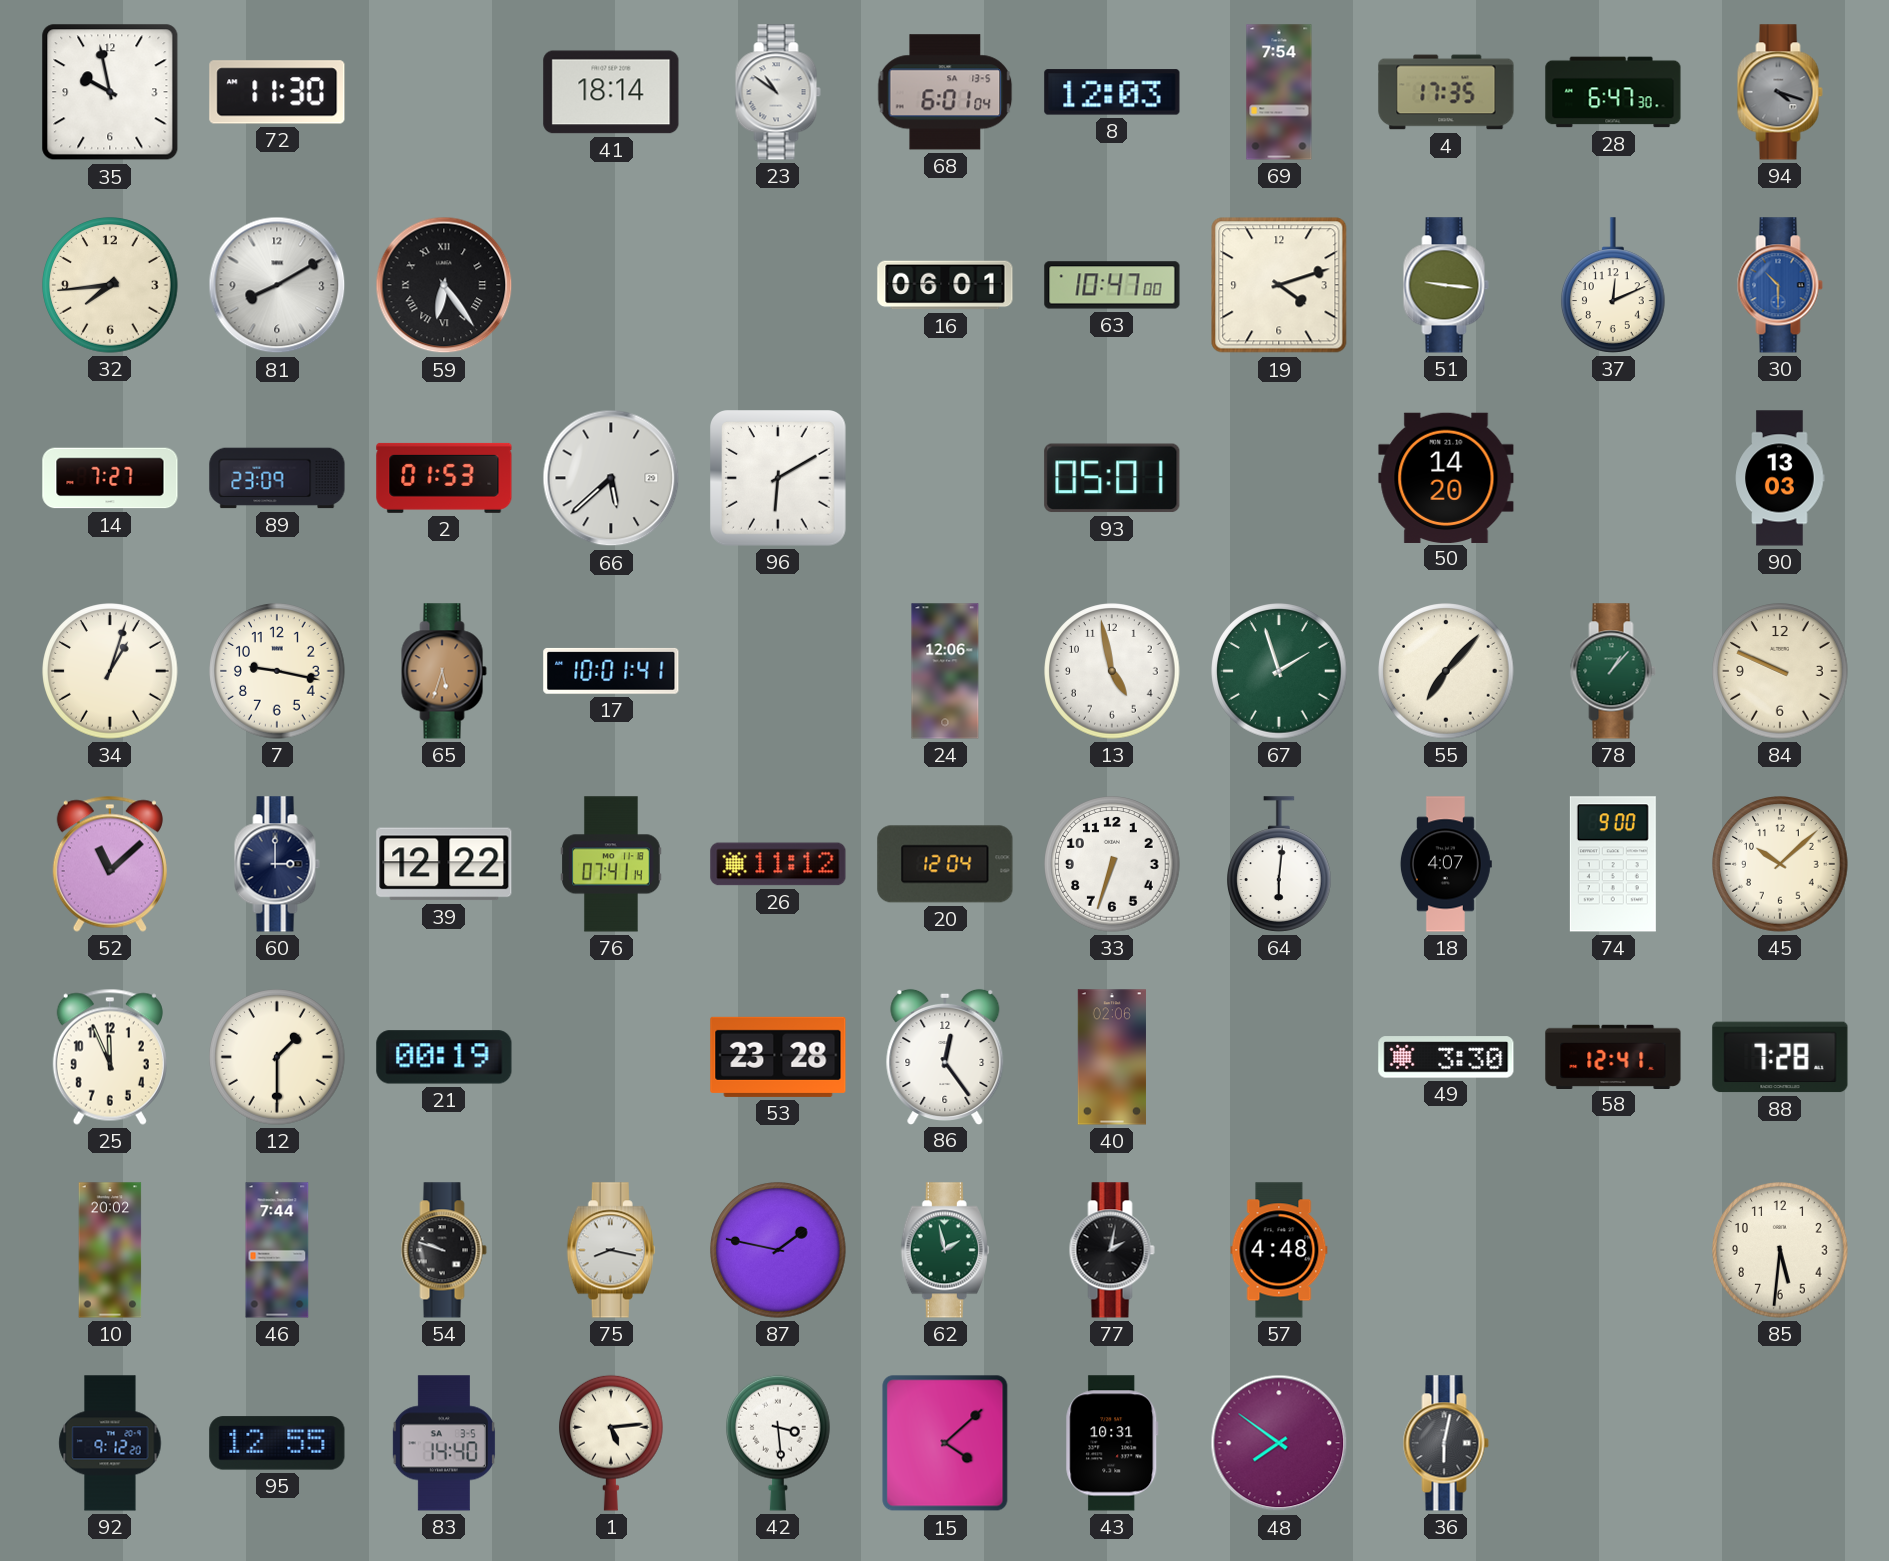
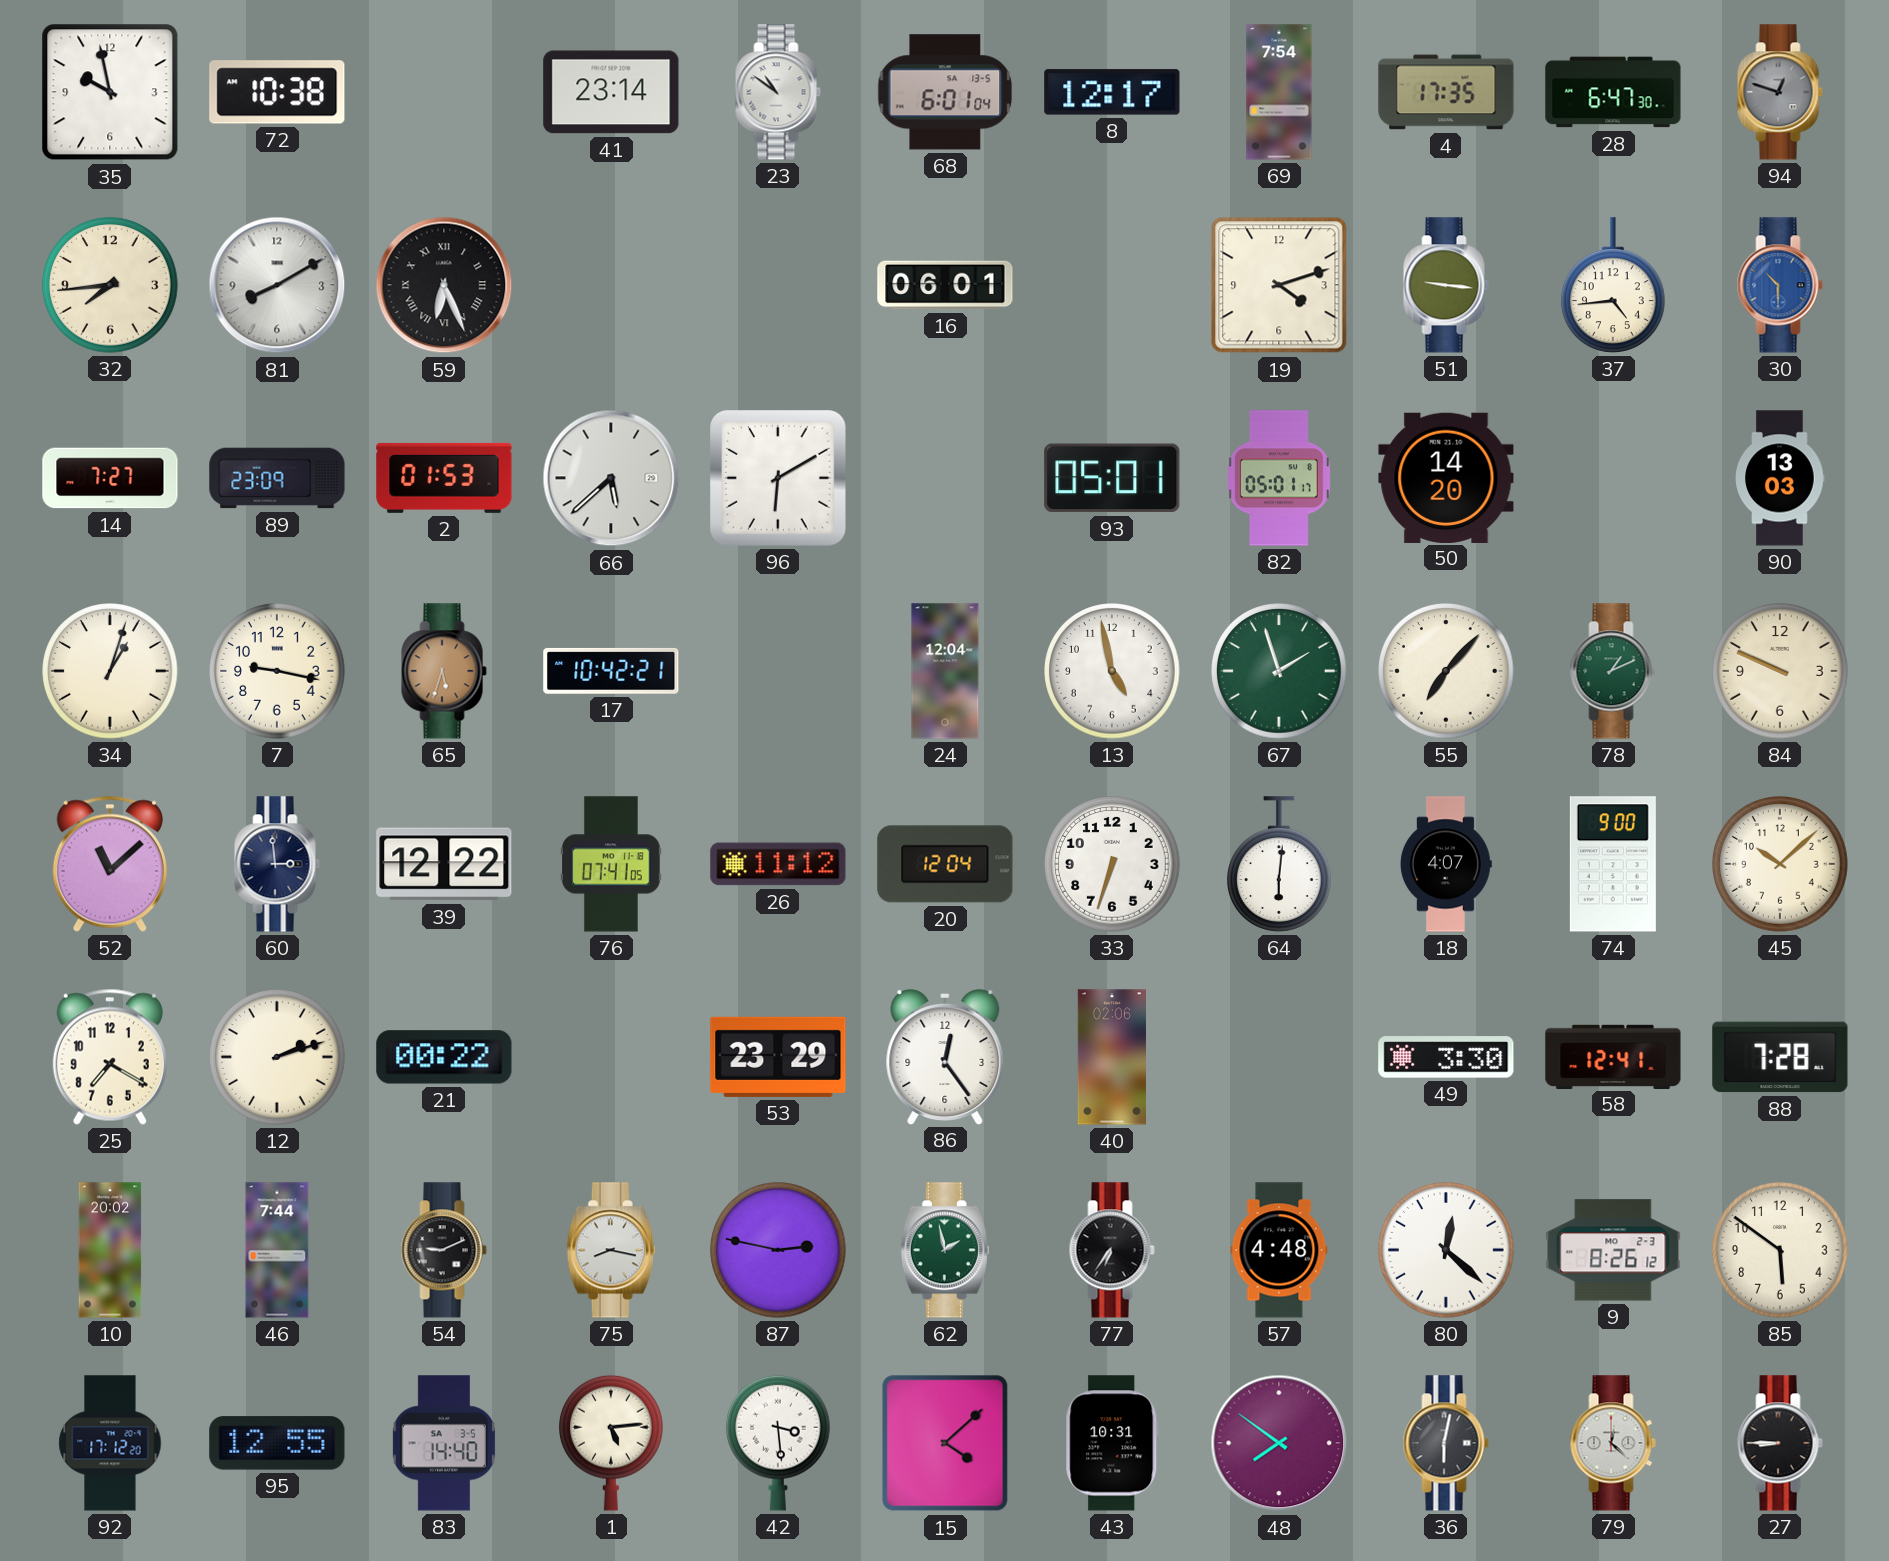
72: 11:30 -> 10:38 (277, 92)
41: 18:14 -> 23:14 (611, 92)
8: 12:03 -> 12:17 (1112, 92)
94: 4:18 -> 12:48 (1780, 92)
59: 6:24 -> 6:26 (444, 285)
63: 10:47 -> none (1112, 285)
37: 12:11 -> 4:44 (1614, 285)
82: none -> 05:01 (1279, 478)
17: 10:01 -> 10:42 (611, 671)
24: 12:06 -> 12:04 (945, 671)
78: 1:07 -> 1:11 (1613, 671)
60: 3:00 -> 2:59 (277, 864)
76: 07:41:14 -> 07:41:05 (611, 864)
25: 11:56 -> 7:20 (110, 1057)
12: 1:30 -> 2:12 (277, 1057)
21: 00:19 -> 00:22 (444, 1057)
53: 23:28 -> 23:29 (778, 1057)
54: 9:48 -> 9:11 (444, 1250)
87: 1:47 -> 2:47 (778, 1250)
77: 2:02 -> 6:36 (1112, 1250)
80: none -> 12:22 (1446, 1250)
9: none -> 8:26 (1613, 1250)
85: 5:31 -> 5:51 (1780, 1250)
92: 9:12 -> 17:12 (110, 1443)
79: none -> 12:22 (1613, 1443)
27: none -> 8:45 (1780, 1443)
